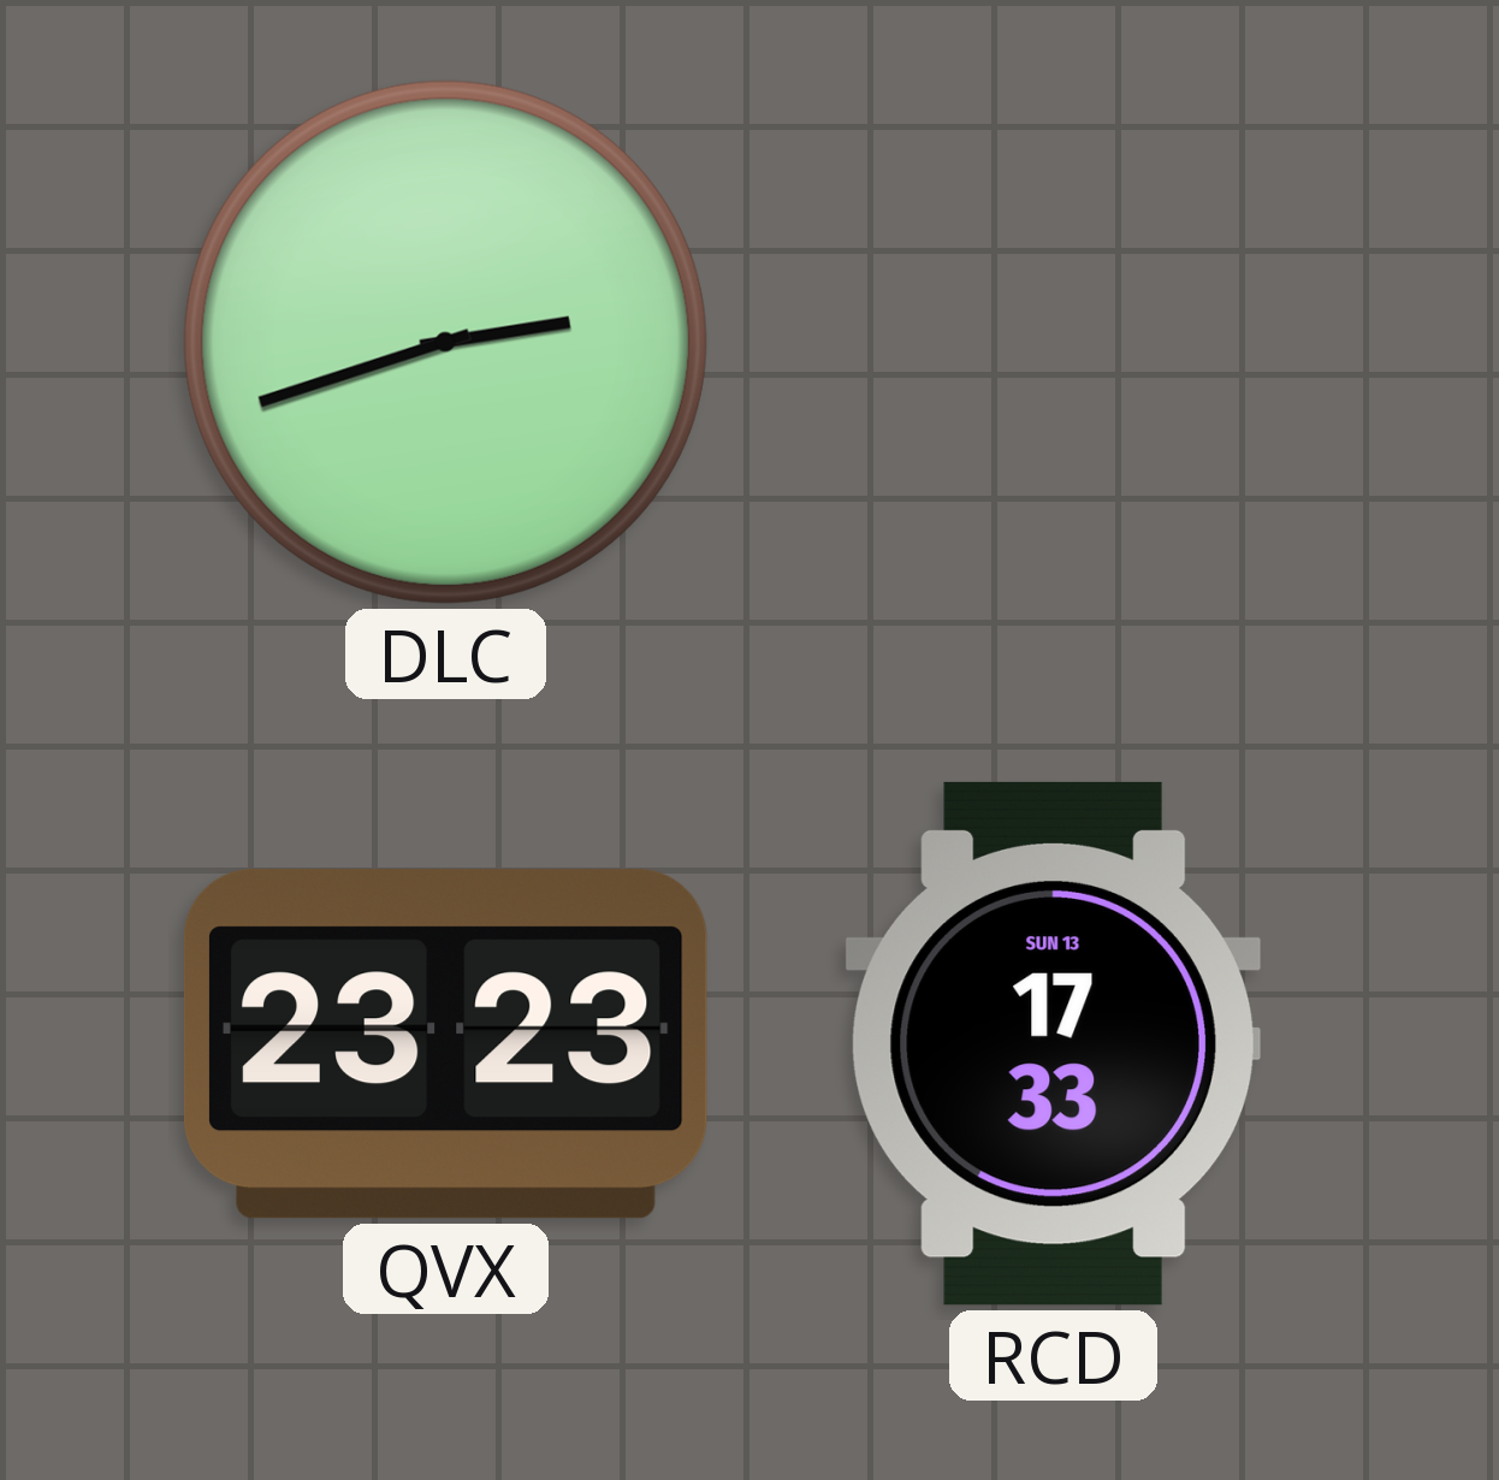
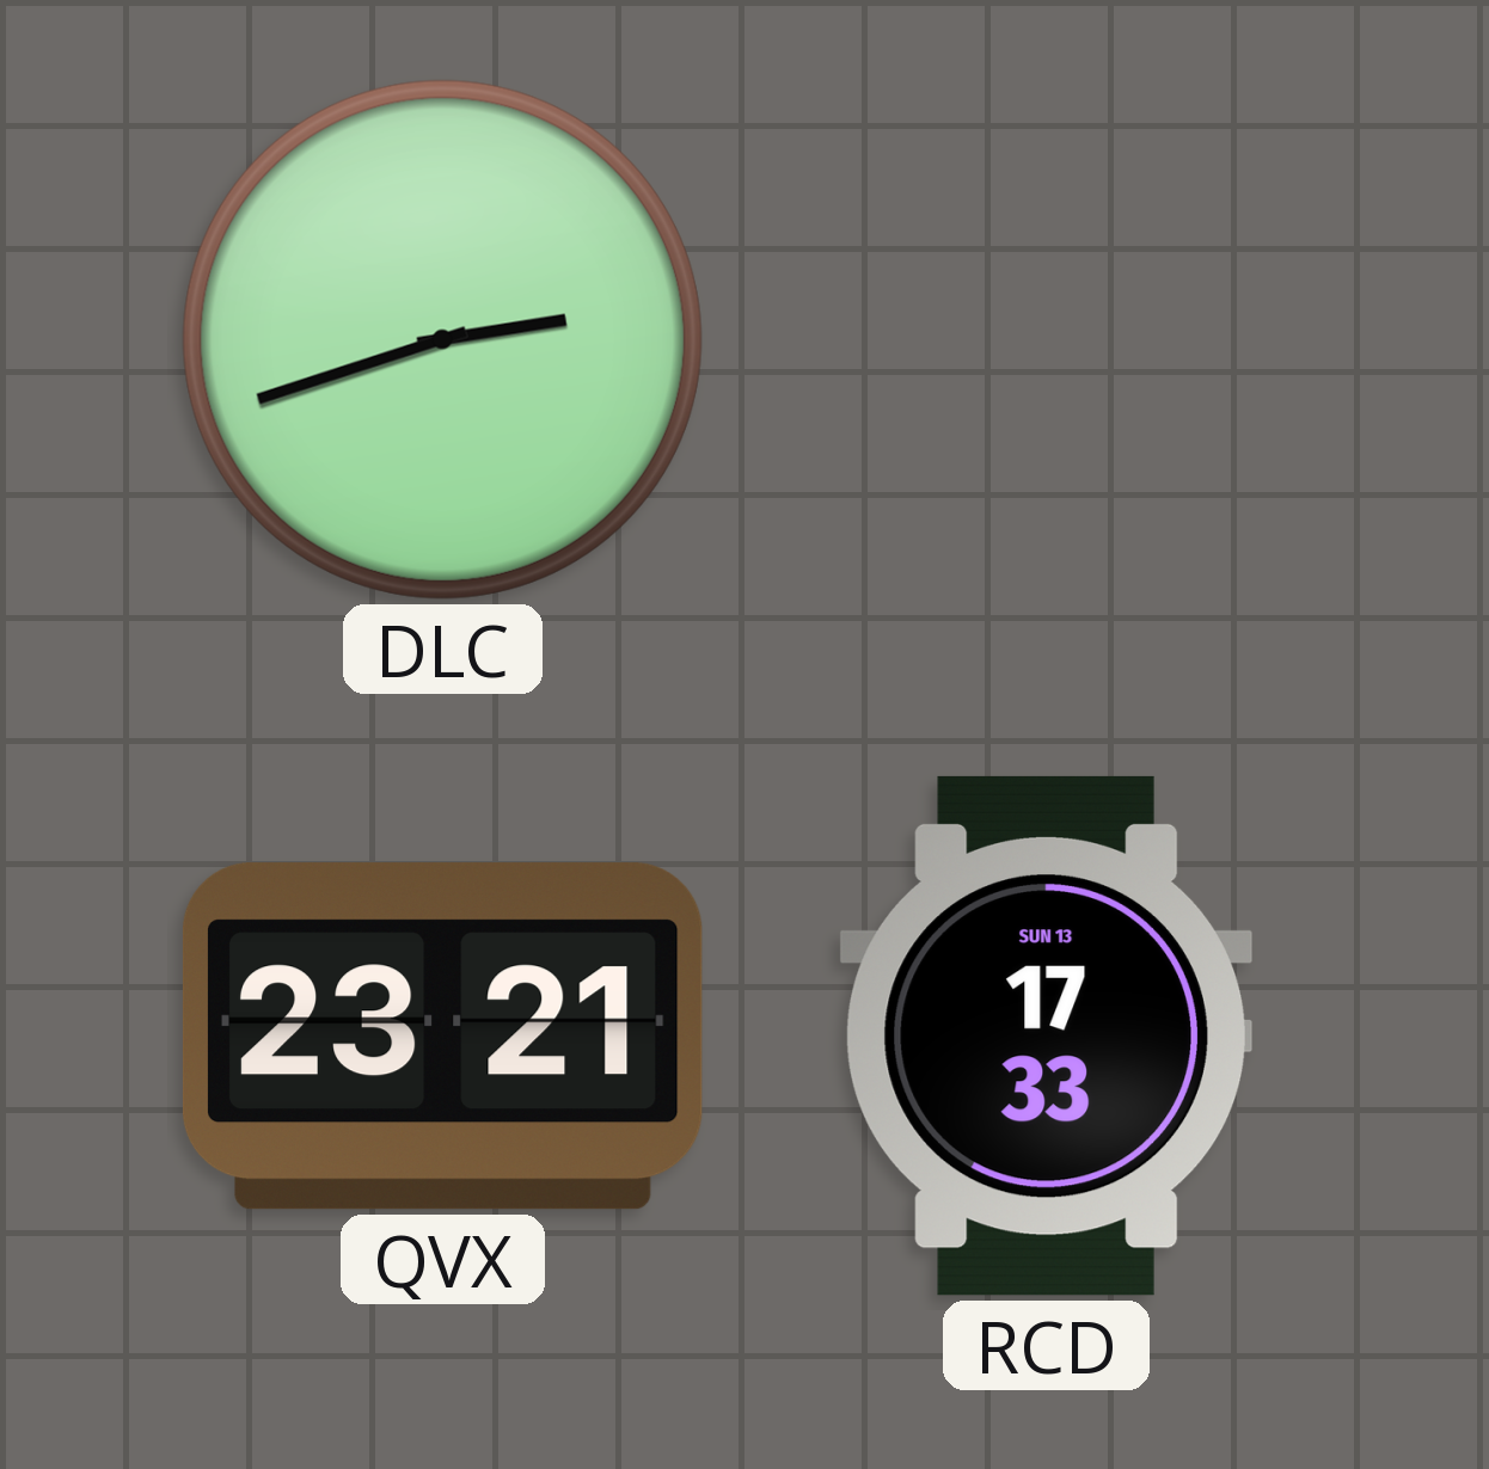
QVX: 23:23 -> 23:21 (442, 1037)
